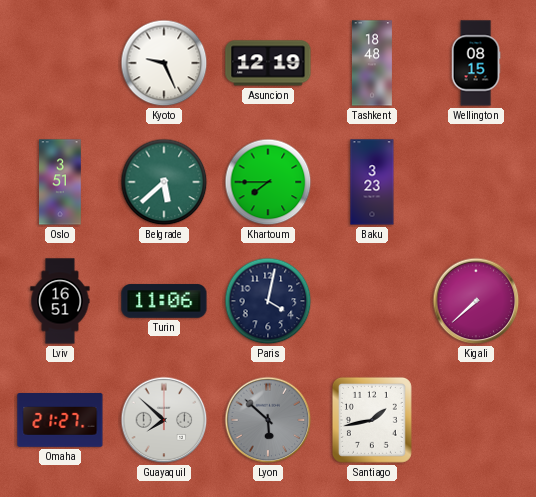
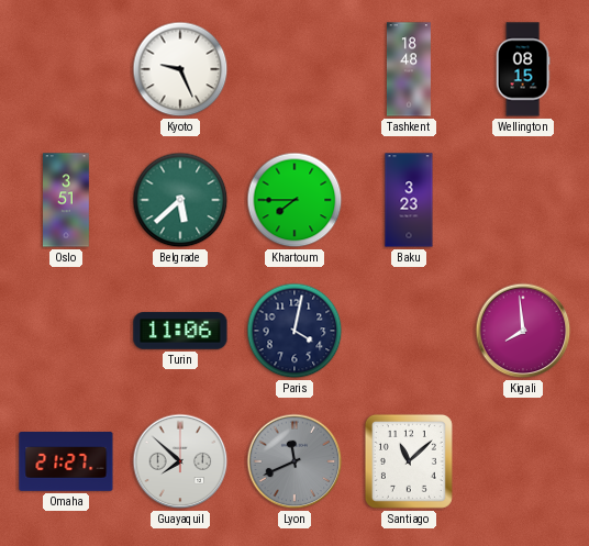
Asuncion: 12:19 -> none (268, 63)
Lviv: 16:51 -> none (60, 301)
Kigali: 7:38 -> 7:59 (523, 331)
Lyon: 5:52 -> 11:41 (294, 461)
Santiago: 1:43 -> 11:08 (409, 461)
